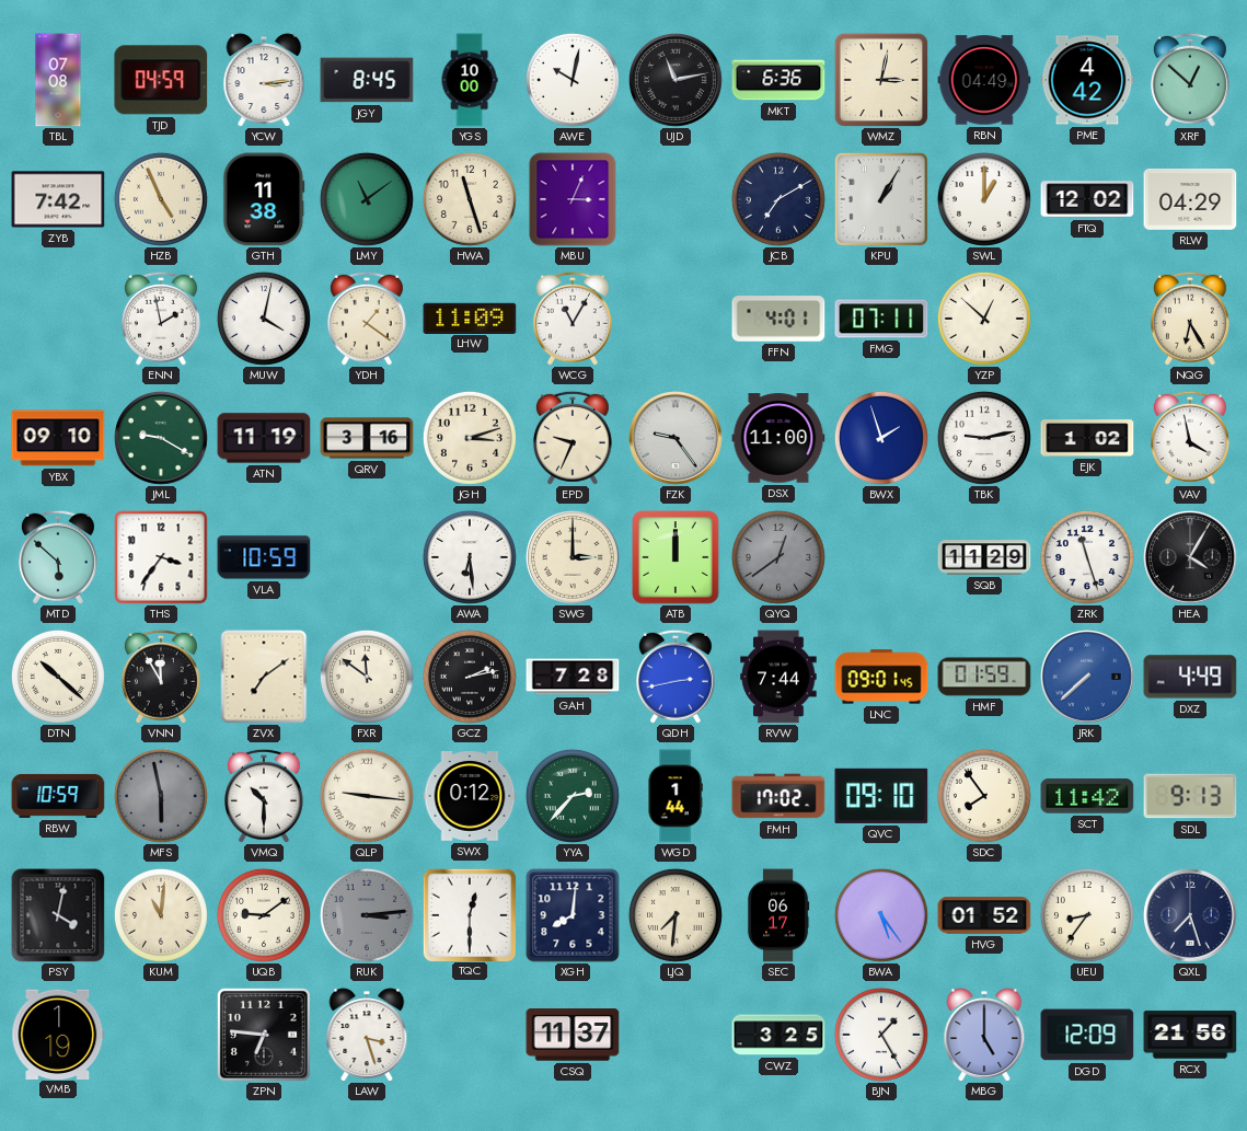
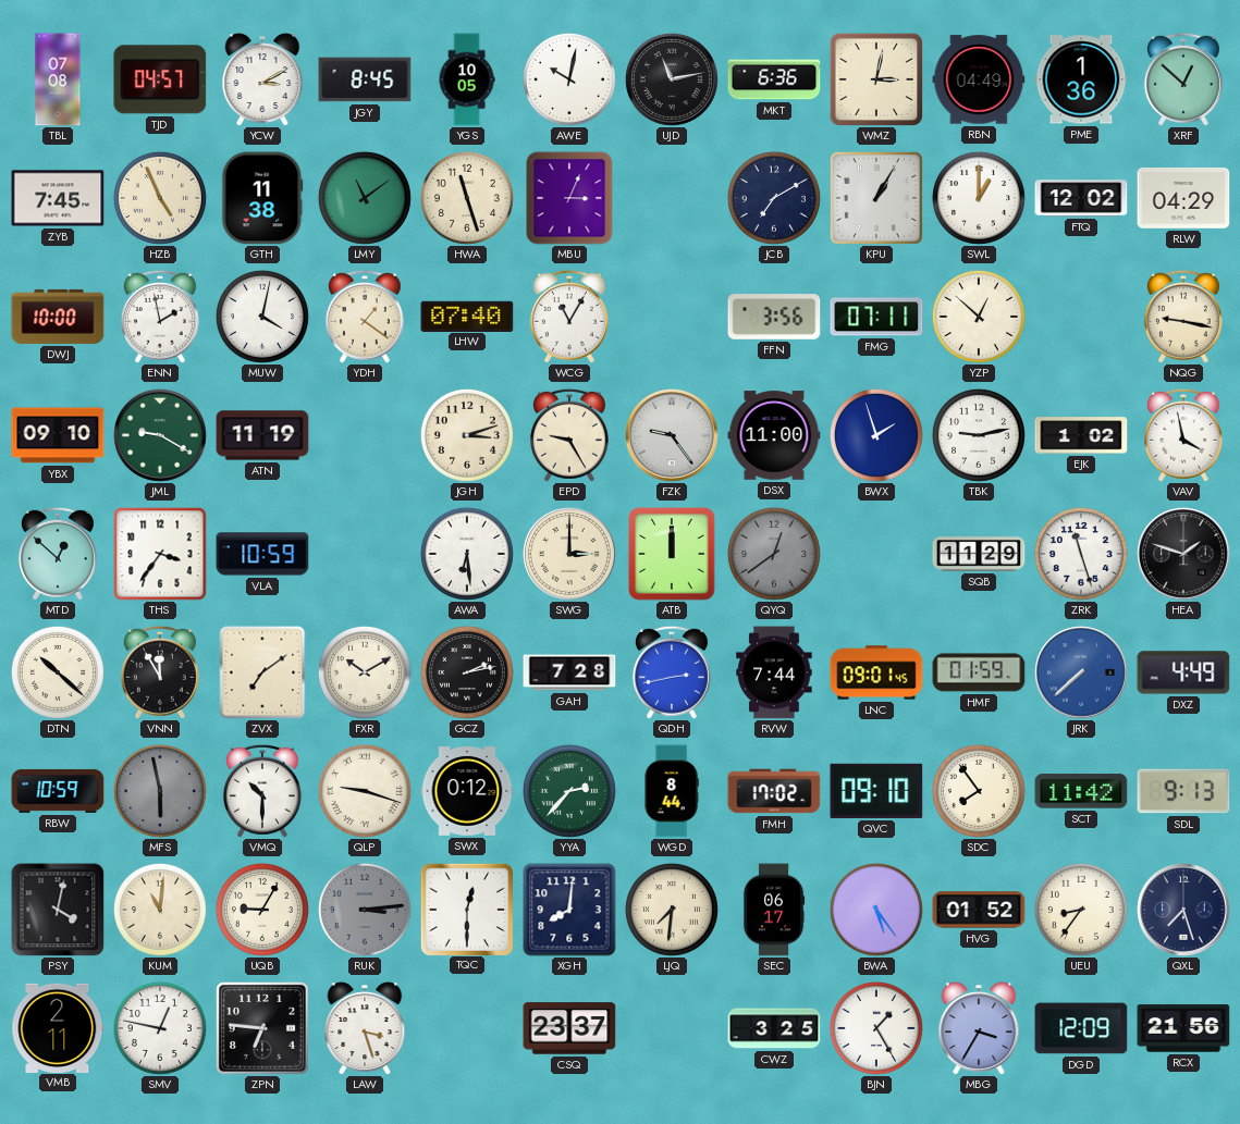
TJD: 04:59 -> 04:57 (160, 79)
YCW: 3:14 -> 3:10 (262, 79)
YGS: 10:00 -> 10:05 (467, 79)
PME: 4:42 -> 1:36 (1081, 79)
ZYB: 7:42 -> 7:45 (58, 198)
DWJ: none -> 10:00 (58, 317)
LHW: 11:09 -> 07:40 (467, 316)
FFN: 4:01 -> 3:56 (774, 317)
NQG: 6:25 -> 9:17 (1183, 317)
QRV: 3:16 -> none (367, 438)
EPD: 9:34 -> 9:25 (569, 435)
MTD: 5:52 -> 12:52 (58, 554)
HEA: 4:05 -> 1:48 (1184, 555)
FXR: 11:51 -> 10:10 (365, 672)
QLP: 9:16 -> 9:18 (365, 791)
WGD: 1:44 -> 8:44 (672, 791)
UQB: 9:09 -> 9:05 (262, 910)
VMB: 1:19 -> 2:11 (58, 1027)
SMV: none -> 12:47 (160, 1028)
CSQ: 11:37 -> 23:37 (569, 1028)
MBG: 5:00 -> 3:35 (979, 1028)
